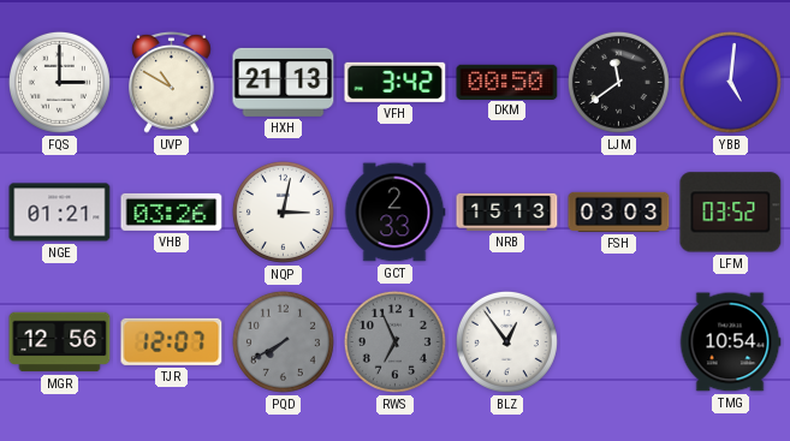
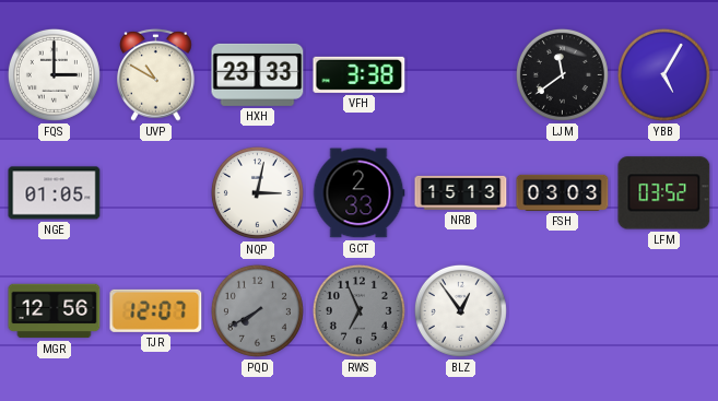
HXH: 21:13 -> 23:33 (258, 74)
VFH: 3:42 -> 3:38 (360, 74)
DKM: 00:50 -> none (507, 82)
YBB: 5:01 -> 5:05 (663, 74)
NGE: 01:21 -> 01:05 (55, 193)
VHB: 03:26 -> none (172, 211)
TMG: 10:54 -> none (730, 342)
